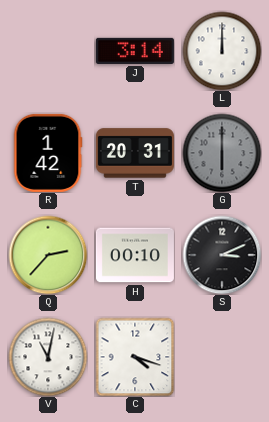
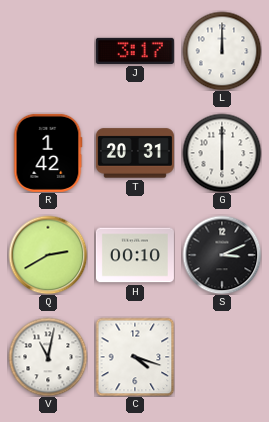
J: 3:14 -> 3:17 (135, 51)
G dial: grey -> white (222, 153)
Q: 2:37 -> 2:40 (48, 255)
